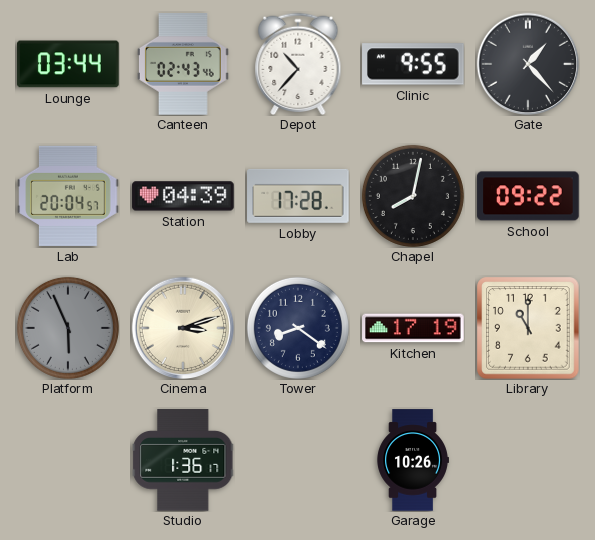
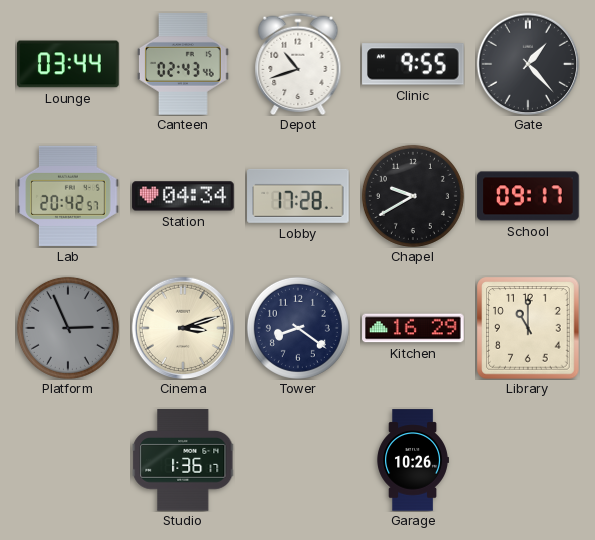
Depot: 10:37 -> 10:42 (298, 64)
Lab: 20:04 -> 20:42 (68, 196)
Station: 04:39 -> 04:34 (183, 196)
Chapel: 8:02 -> 9:40 (413, 196)
School: 09:22 -> 09:17 (528, 196)
Platform: 5:56 -> 2:56 (68, 328)
Kitchen: 17:19 -> 16:29 (413, 328)
